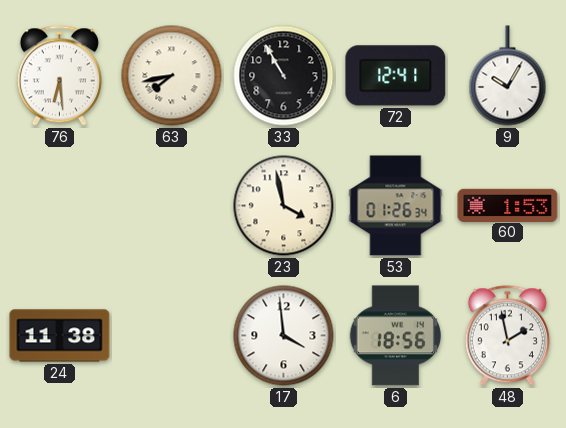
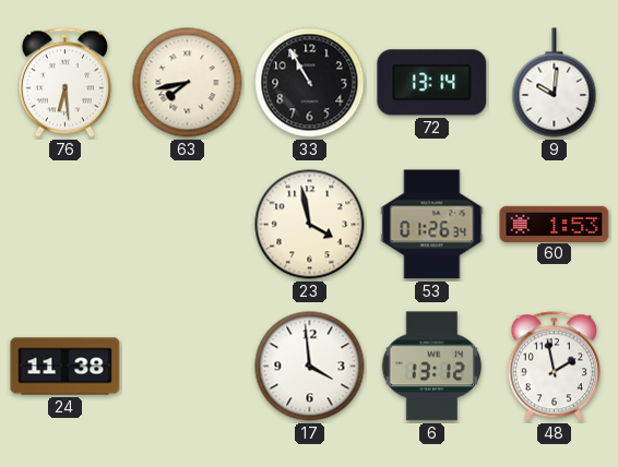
72: 12:41 -> 13:14 (432, 83)
9: 10:05 -> 10:01 (555, 83)
6: 18:56 -> 13:12 (431, 367)
